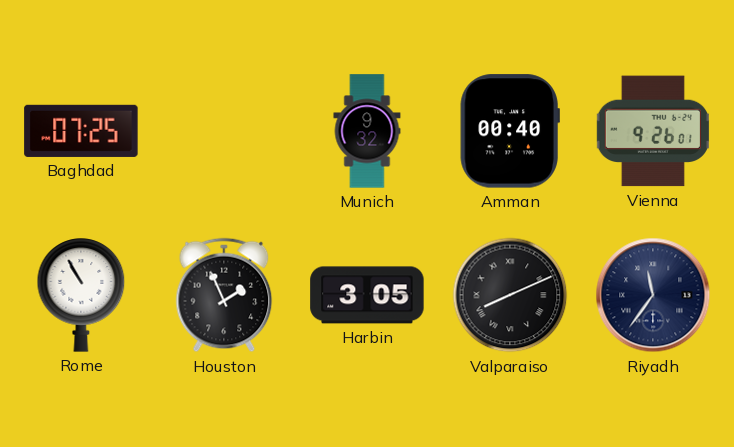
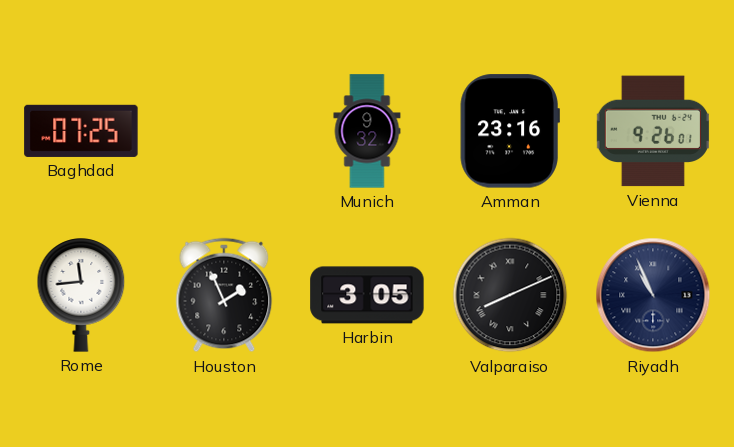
Amman: 00:40 -> 23:16 (510, 131)
Rome: 10:55 -> 11:44 (81, 295)
Riyadh: 11:36 -> 10:56 (653, 295)
